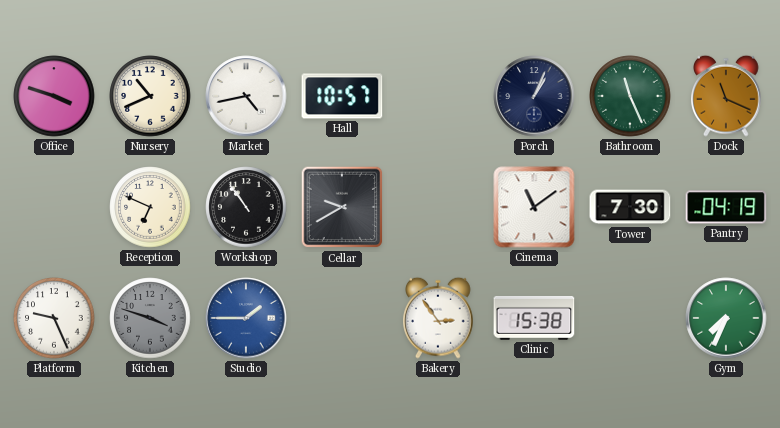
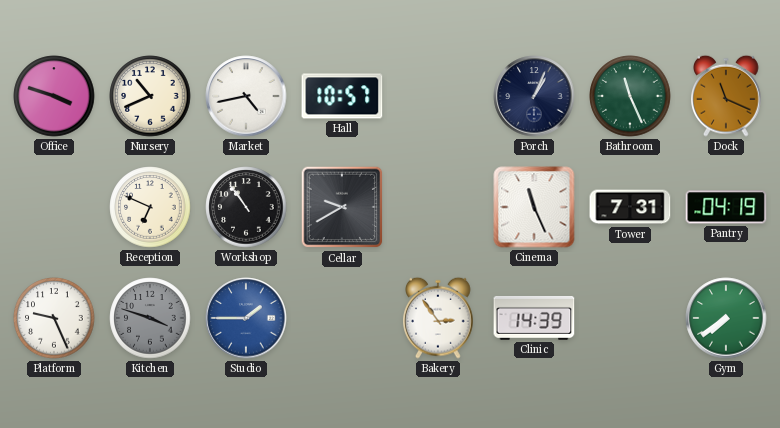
Cinema: 11:09 -> 11:26 (534, 207)
Tower: 7:30 -> 7:31 (630, 207)
Clinic: 15:38 -> 14:39 (534, 318)
Gym: 7:34 -> 7:39 (726, 318)
